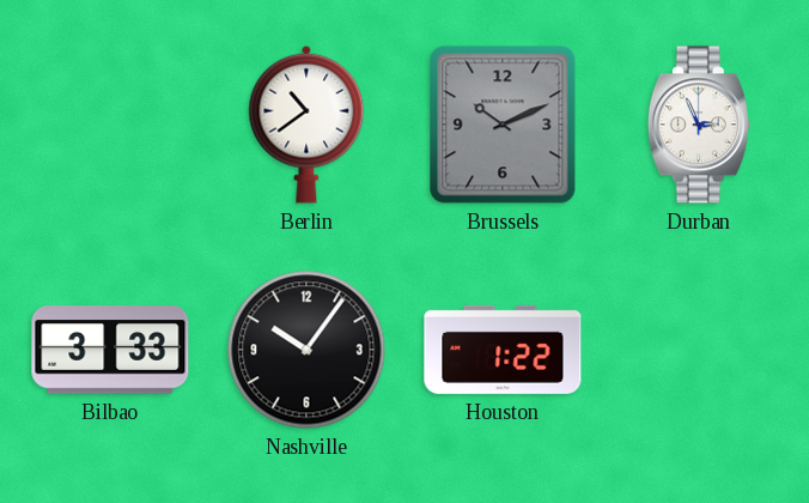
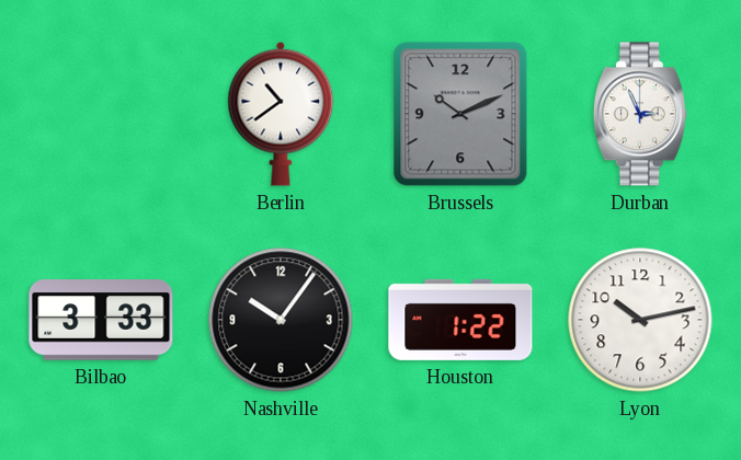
Lyon: none -> 10:13 (640, 320)
